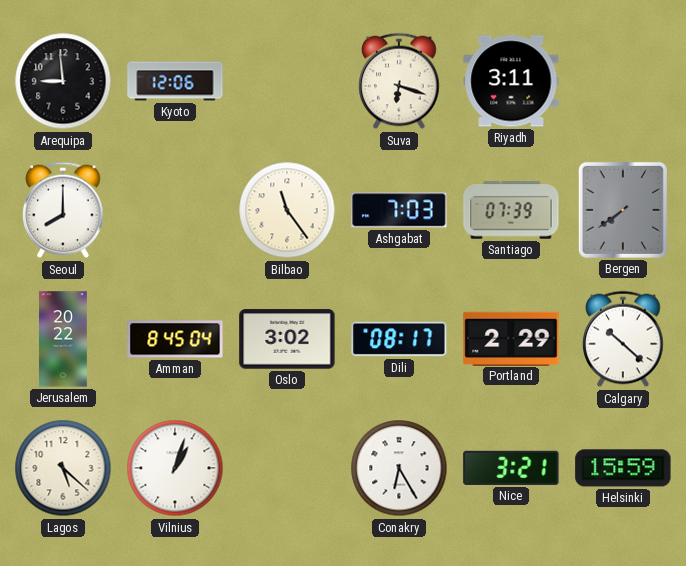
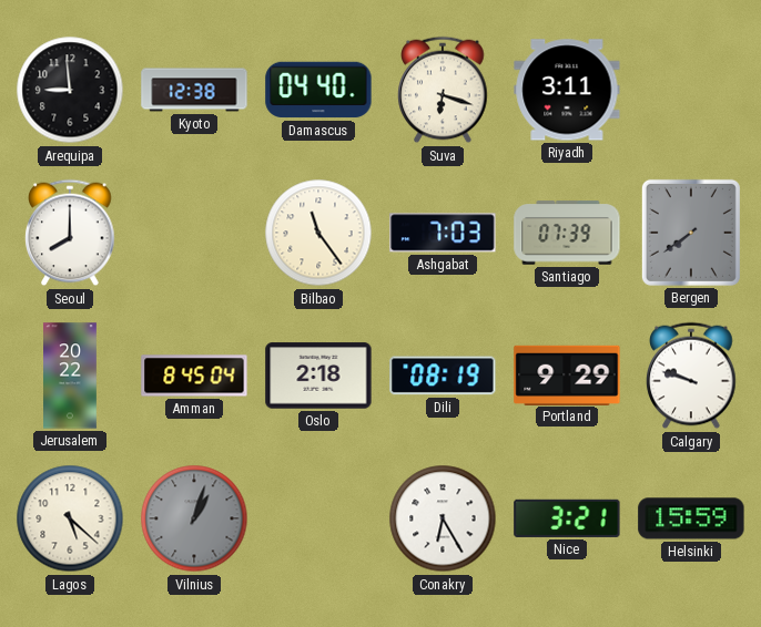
Kyoto: 12:06 -> 12:38 (194, 90)
Damascus: none -> 04:40 (318, 90)
Oslo: 3:02 -> 2:18 (318, 376)
Dili: 08:17 -> 08:19 (443, 376)
Portland: 2:29 -> 9:29 (567, 374)
Calgary: 10:22 -> 9:48 (691, 376)
Vilnius dial: white -> grey (194, 518)
